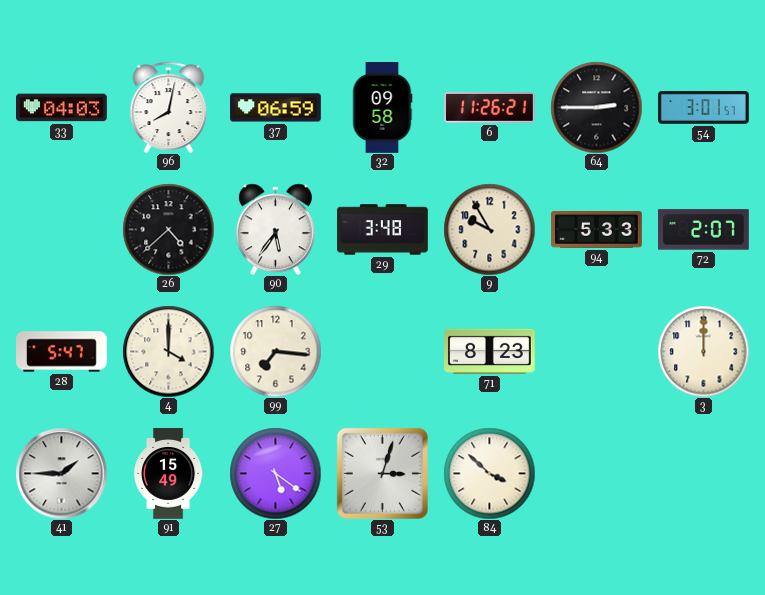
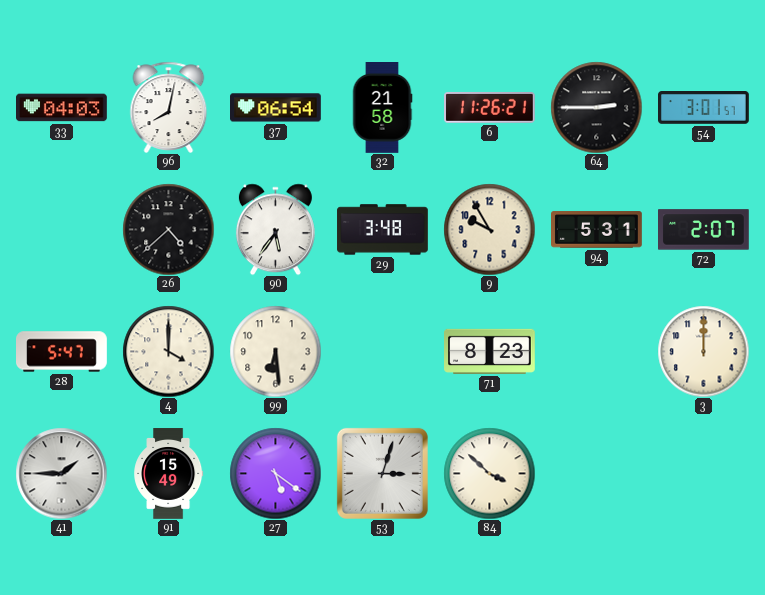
37: 06:59 -> 06:54 (276, 108)
32: 09:58 -> 21:58 (382, 108)
94: 5:33 -> 5:31 (597, 230)
99: 7:16 -> 6:29 (275, 351)
